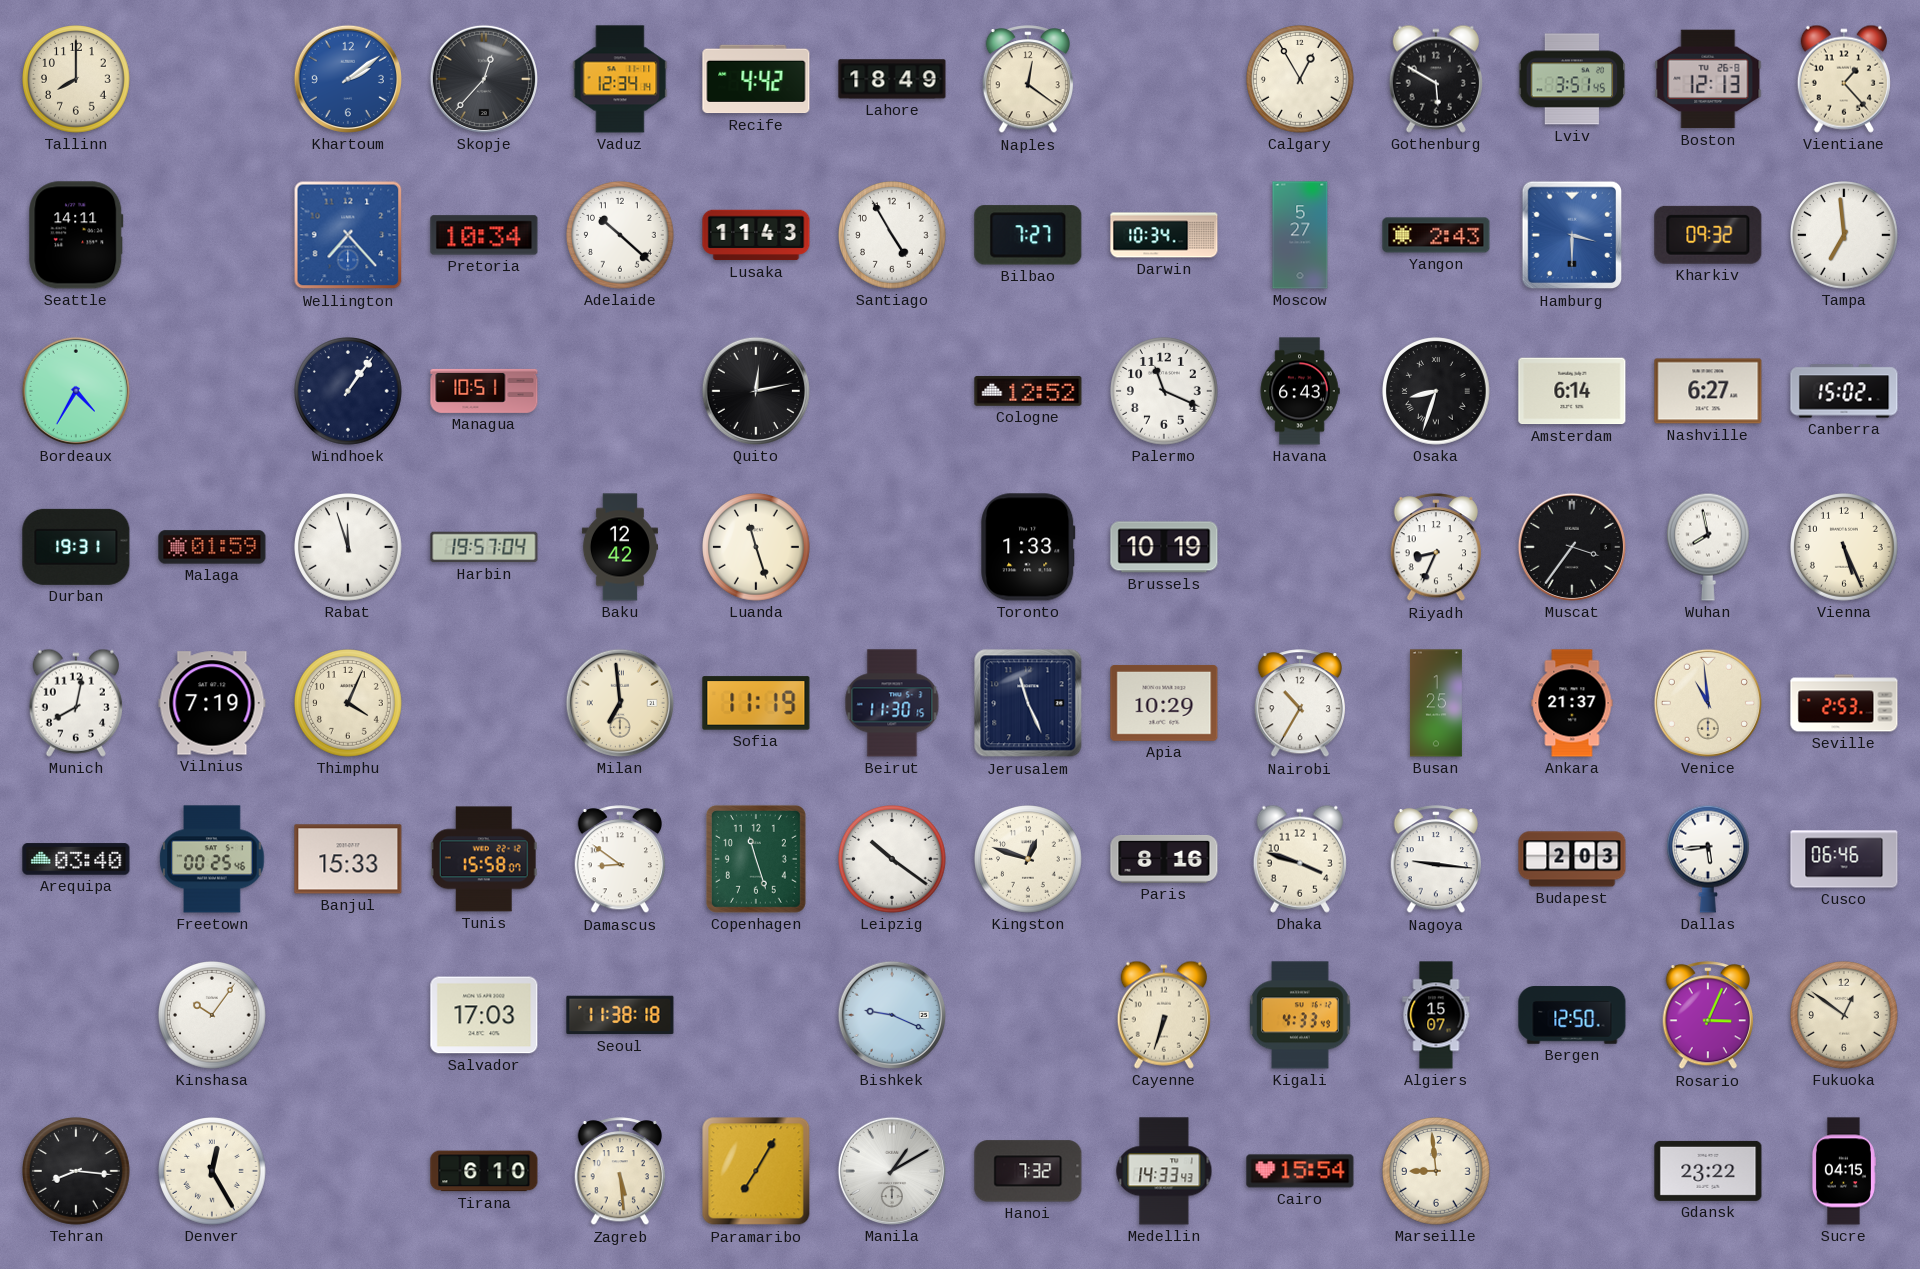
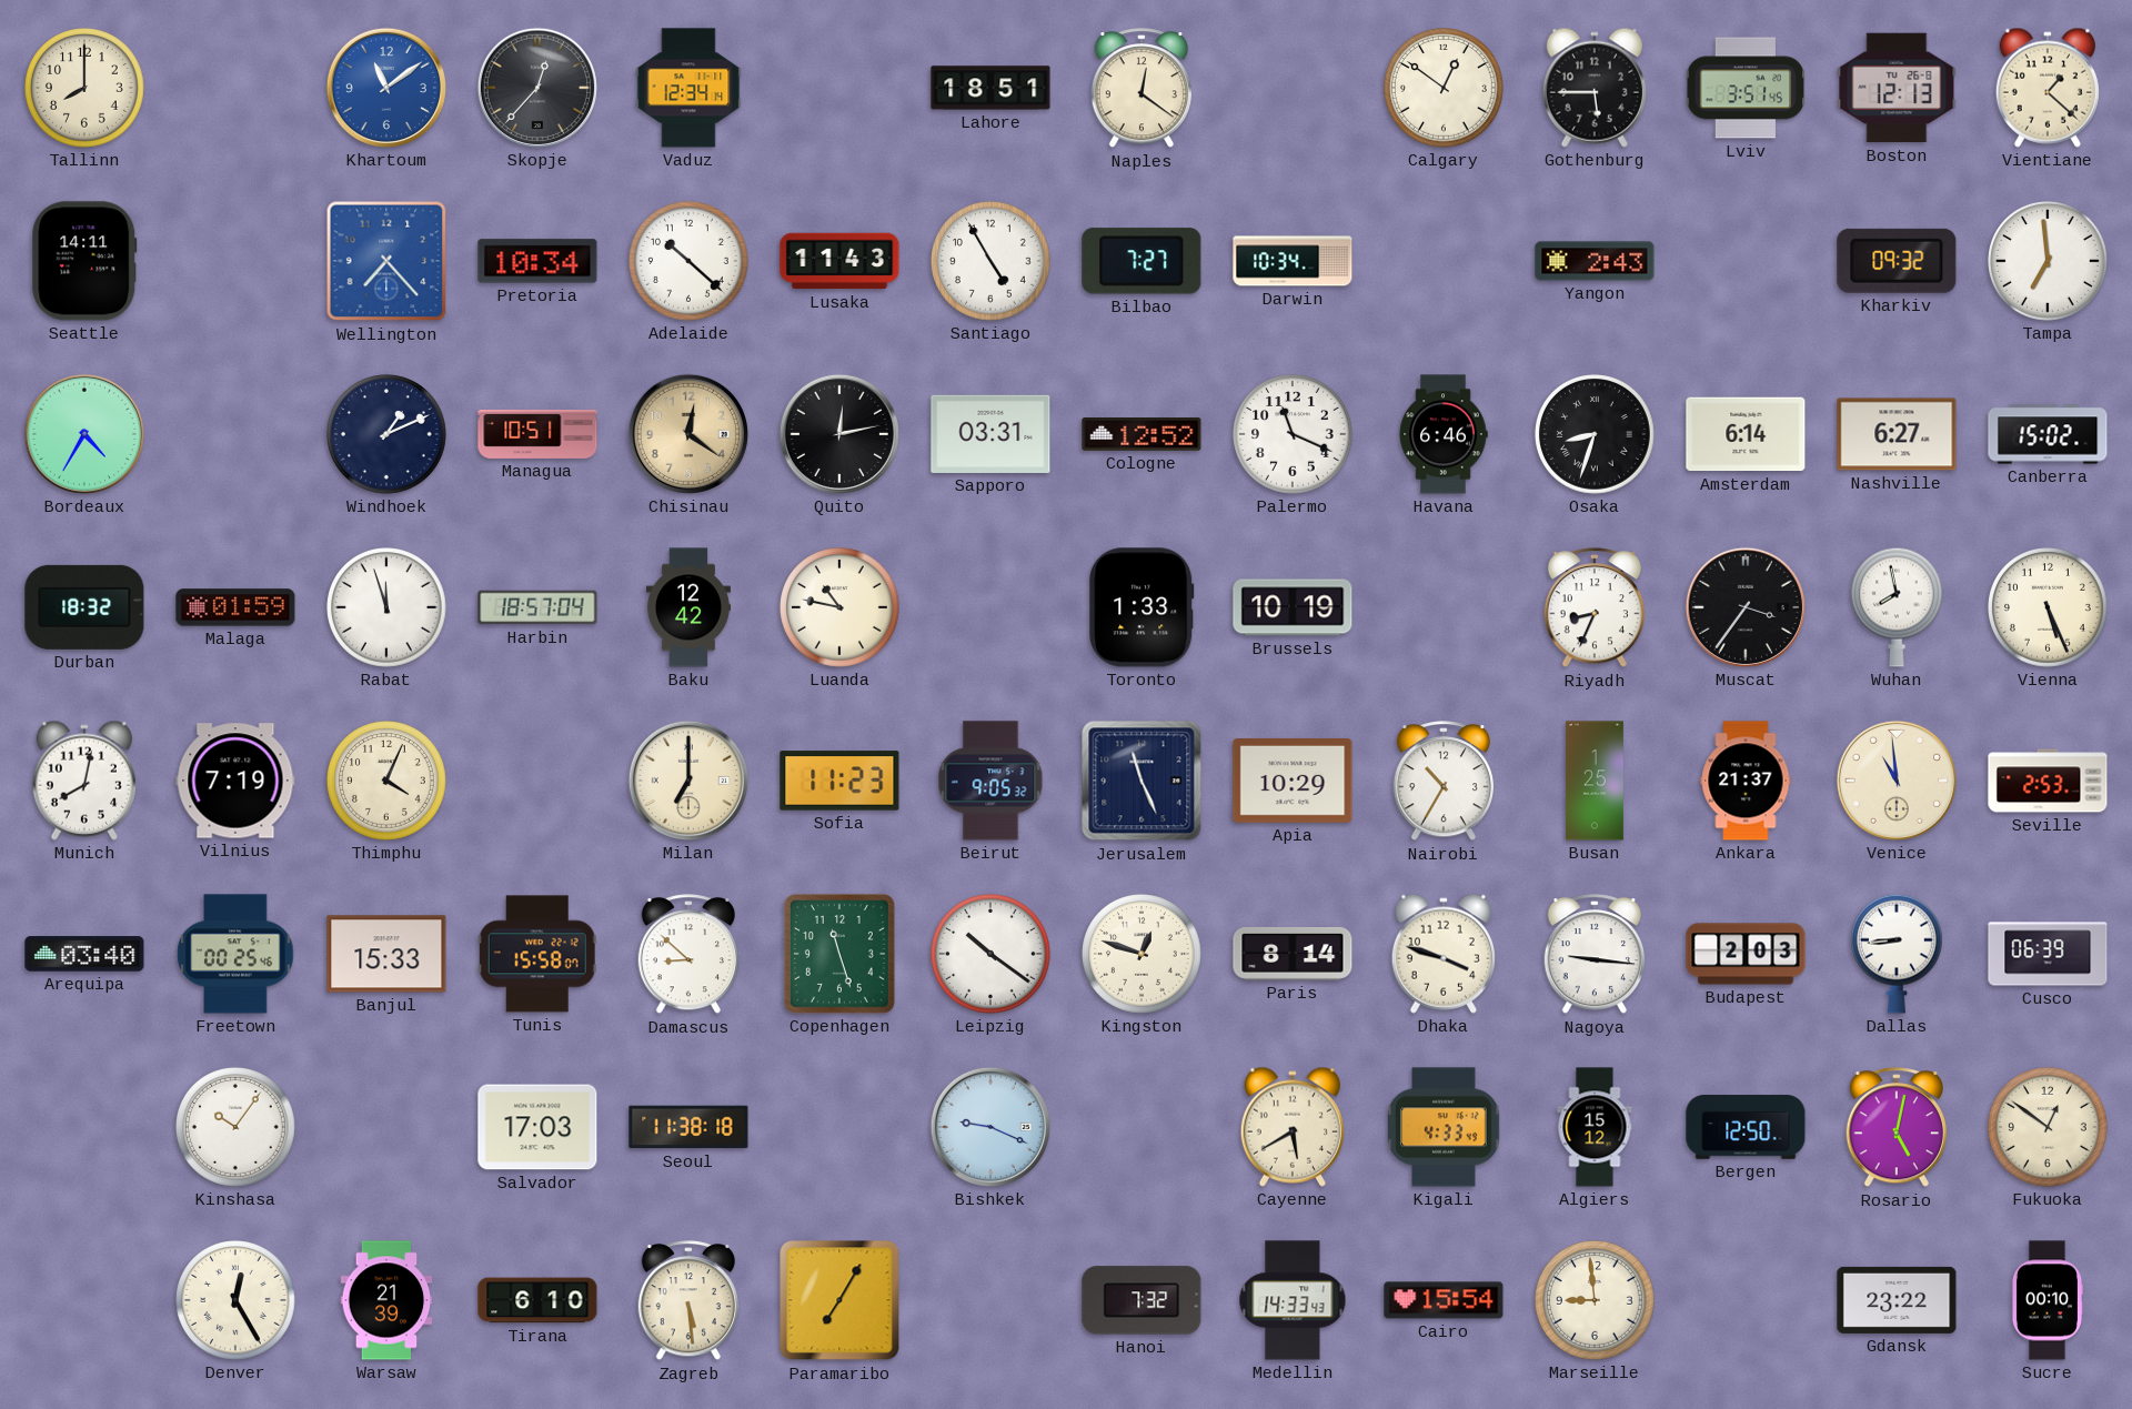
Khartoum: 2:09 -> 11:09 (386, 88)
Recife: 4:42 -> none (756, 79)
Lahore: 18:49 -> 18:51 (990, 88)
Calgary: 12:55 -> 12:51 (1445, 89)
Gothenburg: 5:50 -> 5:45 (1595, 88)
Vientiane: 1:23 -> 1:22 (2048, 88)
Moscow: 5:27 -> none (1300, 235)
Hamburg: 3:30 -> none (1572, 235)
Windhoek: 1:06 -> 1:11 (388, 435)
Chisinau: none -> 12:21 (688, 434)
Sapporo: none -> 03:31 (990, 434)
Havana: 6:43 -> 6:46 (1444, 434)
Durban: 19:31 -> 18:32 (84, 607)
Harbin: 19:57 -> 18:57 (537, 607)
Luanda: 11:27 -> 10:47 (841, 608)
Milan: 6:59 -> 7:00 (688, 781)
Sofia: 11:19 -> 11:23 (839, 781)
Beirut: 11:30 -> 9:05 (990, 781)
Damascus: 8:51 -> 8:52 (687, 955)
Paris: 8:16 -> 8:14 (1293, 954)
Dallas: 5:44 -> 8:44 (1897, 954)
Cusco: 06:46 -> 06:39 (2048, 954)
Cayenne: 6:33 -> 5:40 (1293, 1127)
Algiers: 15:07 -> 15:12 (1595, 1127)
Rosario: 3:04 -> 5:02 (1895, 1128)
Tehran: 8:16 -> none (77, 1172)
Warsaw: none -> 21:39 (386, 1300)
Manila: 1:10 -> none (892, 1171)
Sucre: 04:15 -> 00:10 (2046, 1300)
